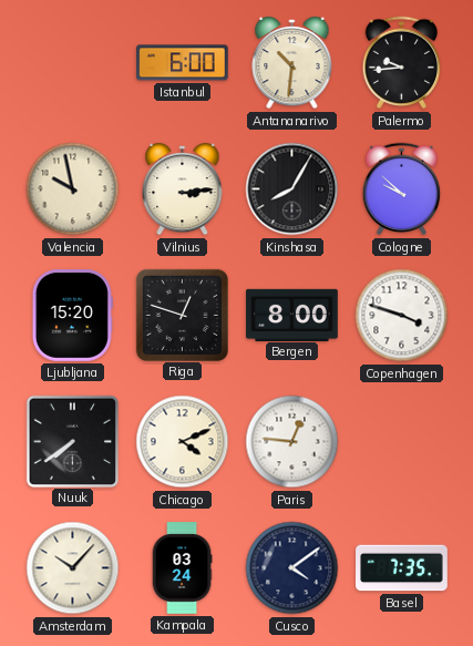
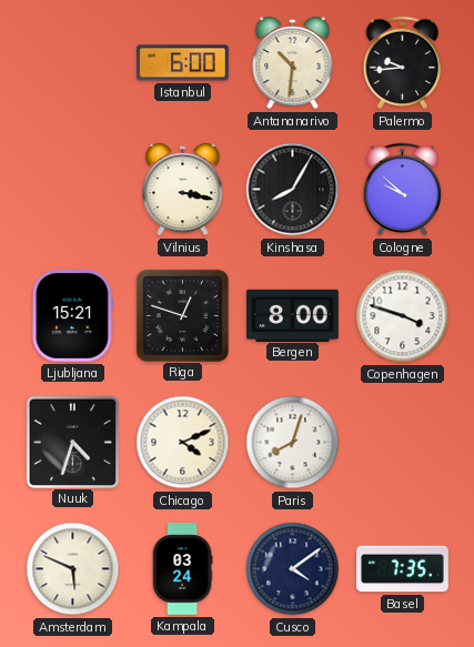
Valencia: 9:58 -> none (73, 189)
Vilnius: 3:14 -> 3:17 (183, 190)
Ljubljana: 15:20 -> 15:21 (72, 316)
Nuuk: 7:39 -> 4:33 (72, 442)
Paris: 12:46 -> 8:03 (293, 443)
Amsterdam: 10:07 -> 5:49 (73, 569)
